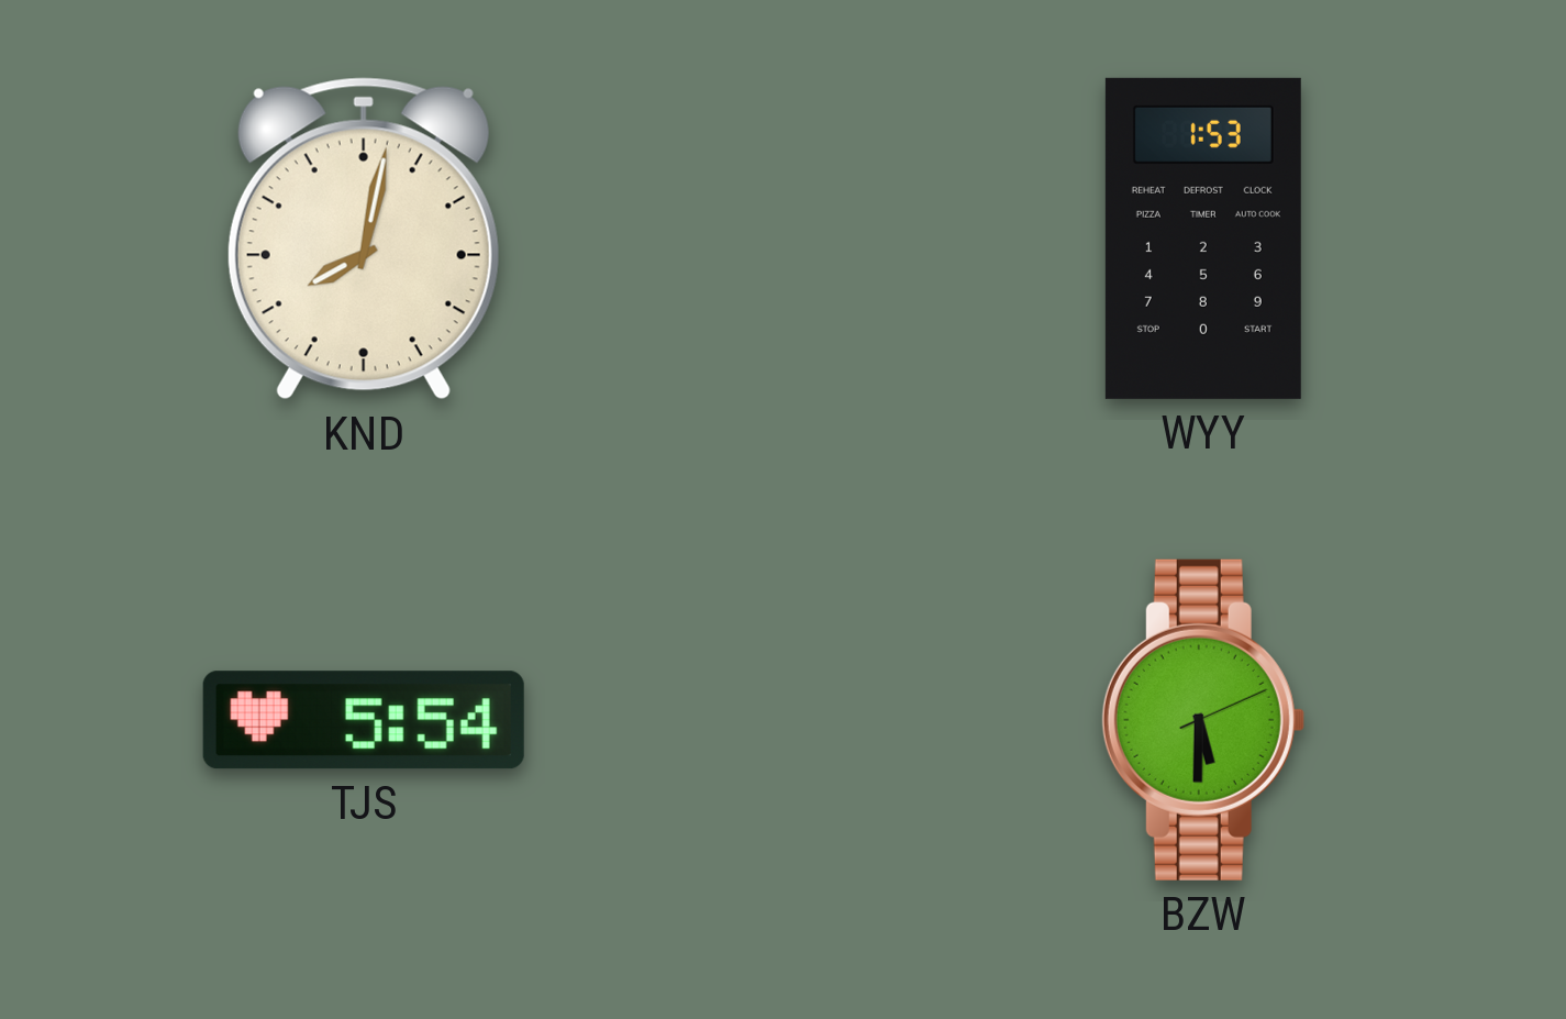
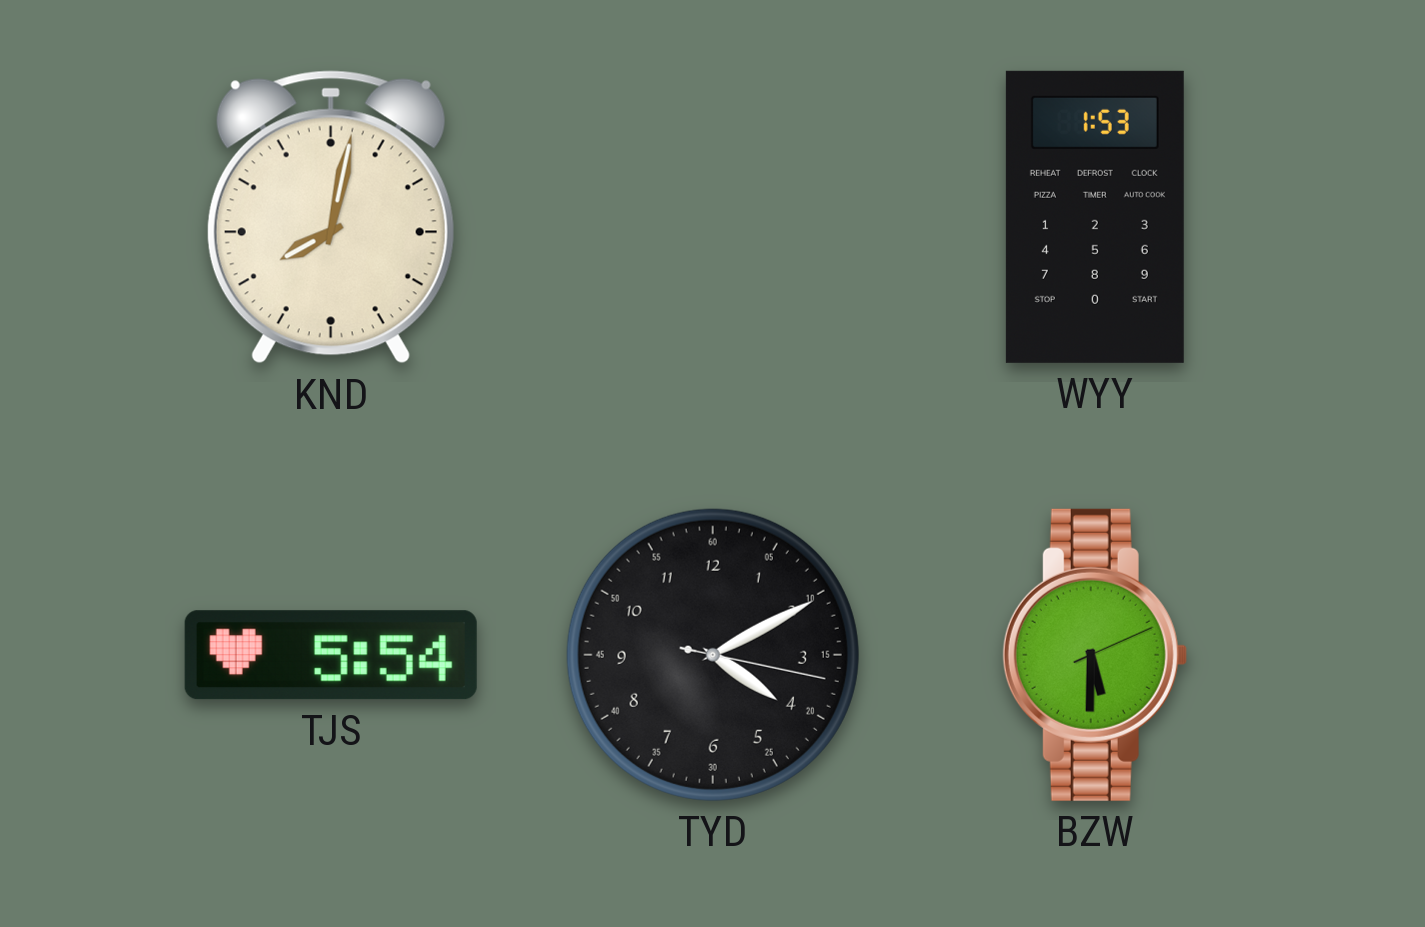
TYD: none -> 4:10 (713, 655)
